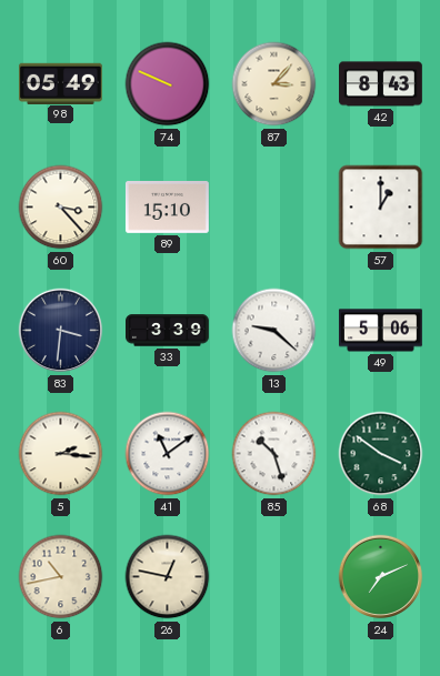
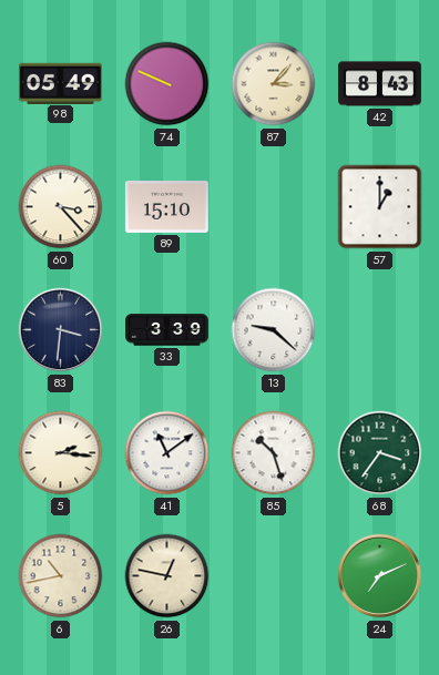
49: 5:06 -> none (381, 331)
68: 3:51 -> 3:36 (380, 453)
